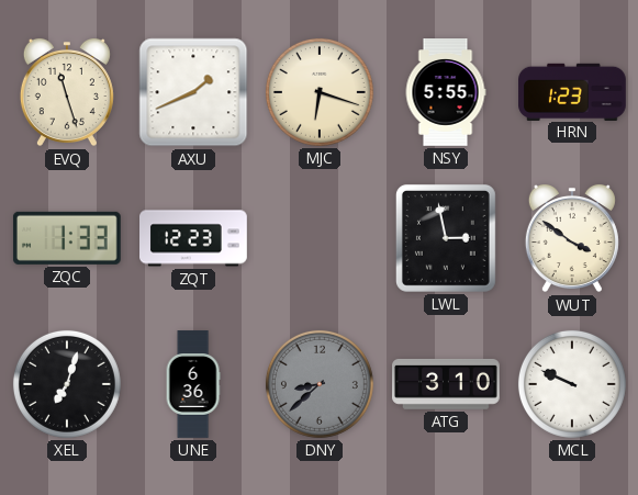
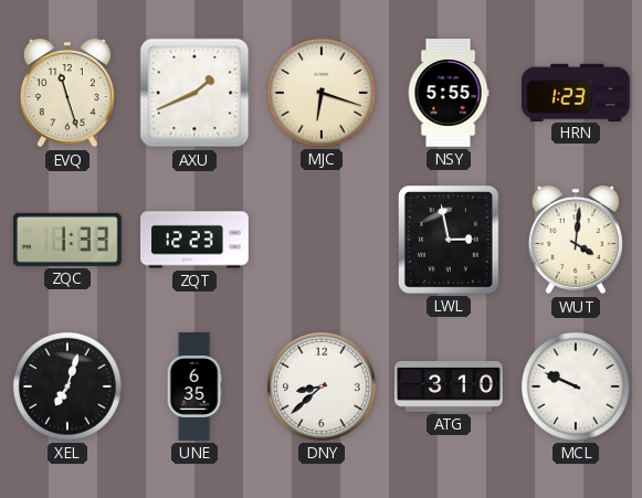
WUT: 3:51 -> 4:01 (576, 240)
UNE: 6:36 -> 6:35 (194, 386)
DNY dial: grey -> white (322, 386)
